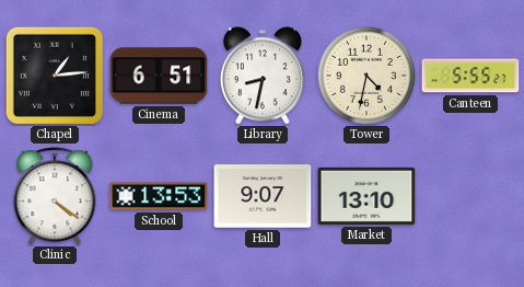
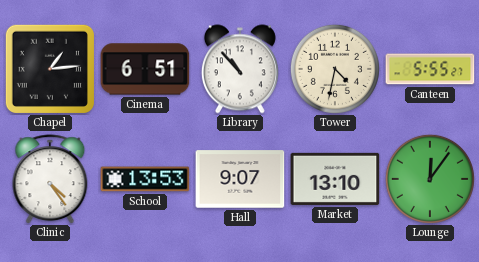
Library: 8:32 -> 10:53 (240, 69)
Clinic: 4:21 -> 4:24 (50, 179)
Lounge: none -> 12:06 (430, 179)
